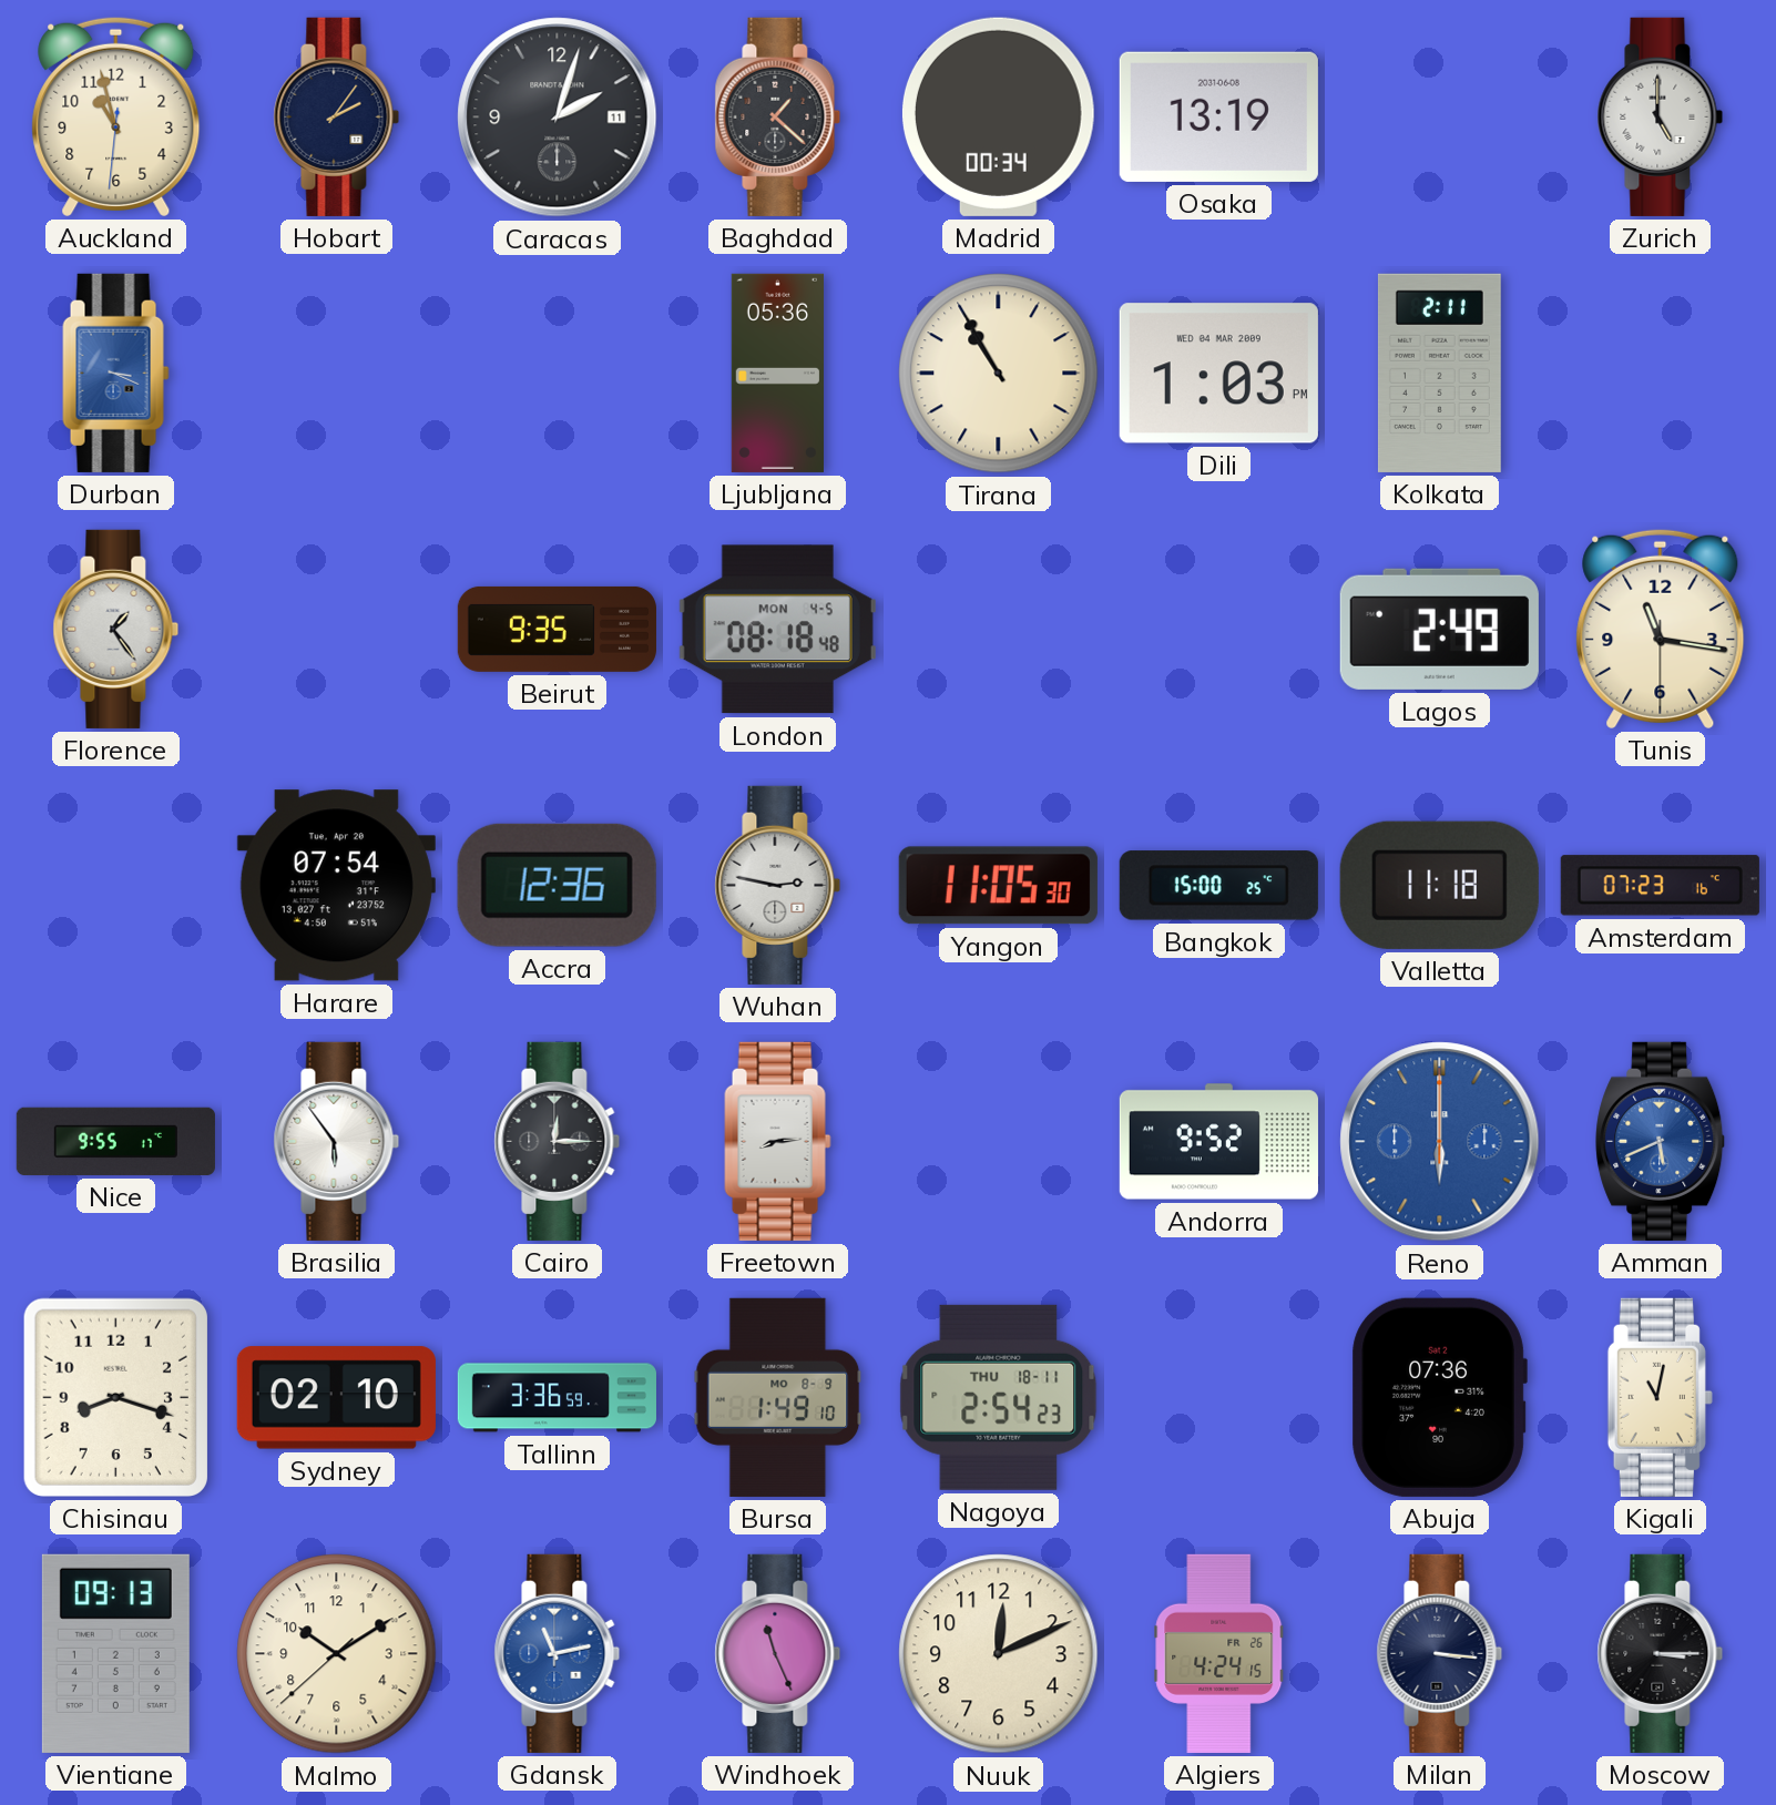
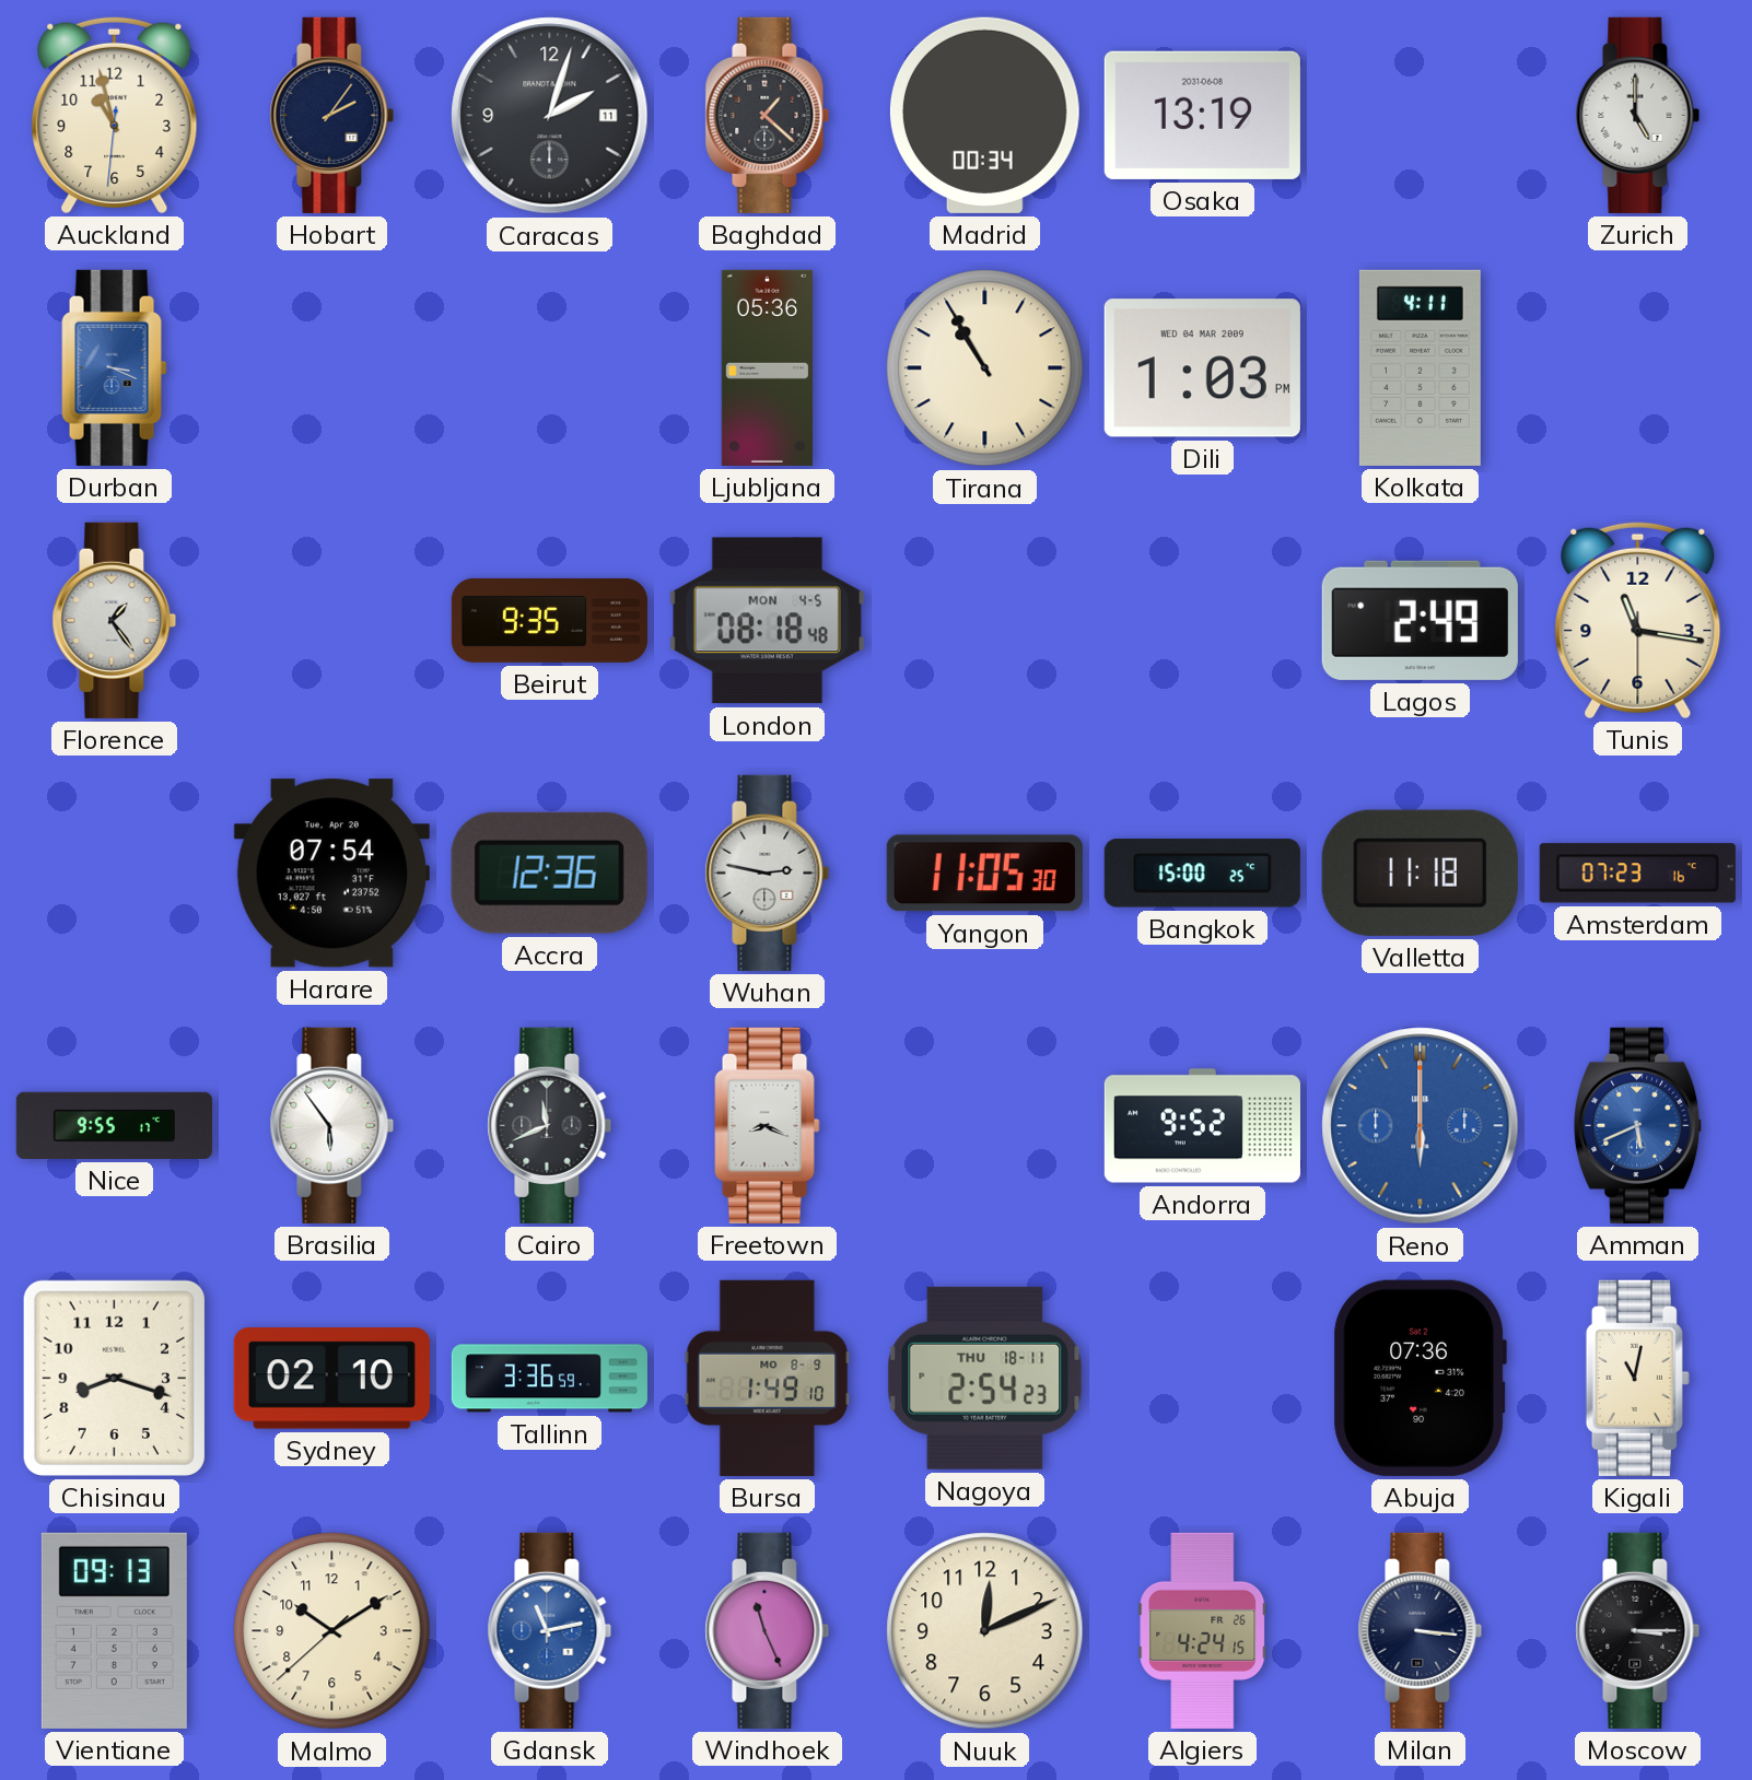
Kolkata: 2:11 -> 4:11 (1420, 367)
Cairo: 12:15 -> 11:41 (550, 1125)
Freetown: 8:14 -> 8:19 (768, 1125)
